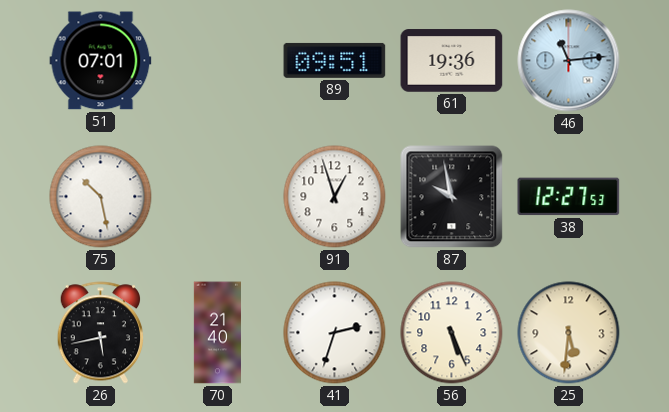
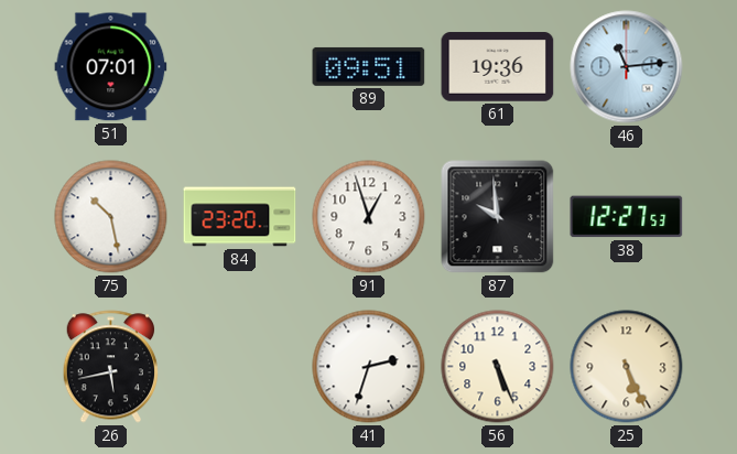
84: none -> 23:20 (240, 217)
87: 9:58 -> 9:59 (498, 217)
70: 21:40 -> none (217, 333)
25: 5:31 -> 5:26 (627, 367)
